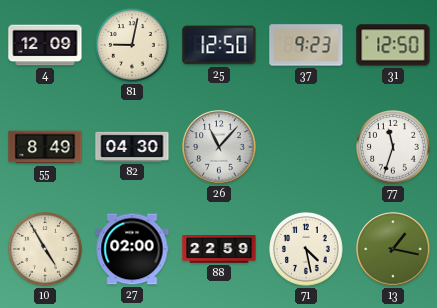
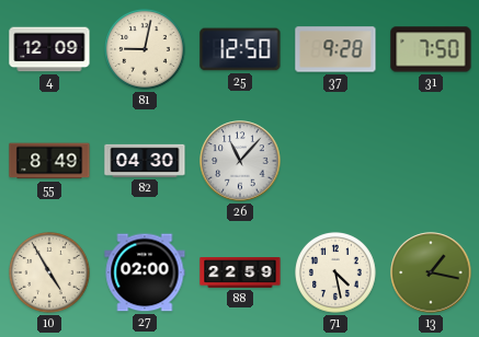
37: 9:23 -> 9:28 (335, 49)
31: 12:50 -> 7:50 (431, 49)
77: 11:33 -> none (394, 148)
